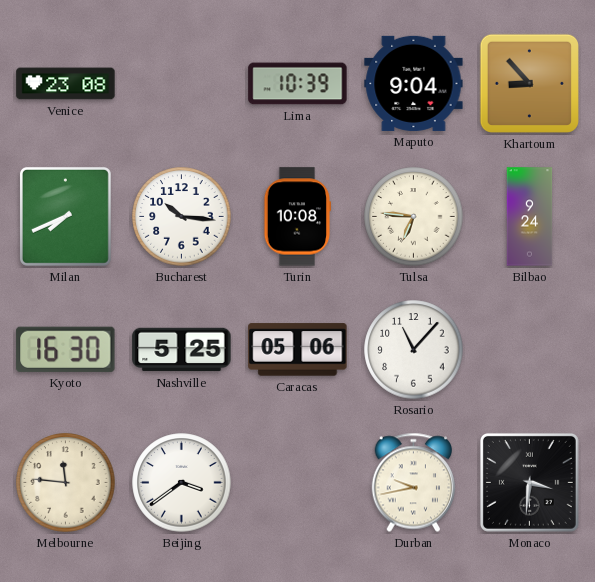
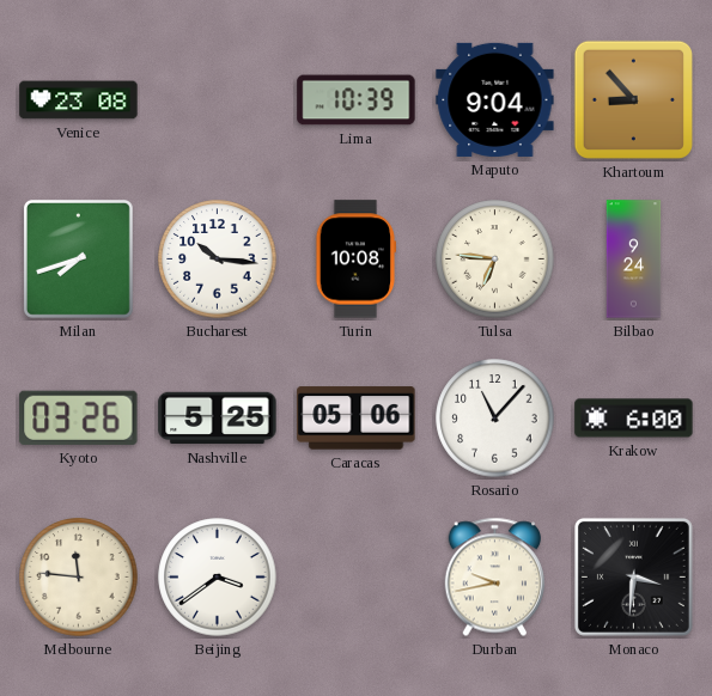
Milan: 7:41 -> 7:42 (78, 258)
Kyoto: 16:30 -> 03:26 (79, 417)
Krakow: none -> 6:00 (634, 419)
